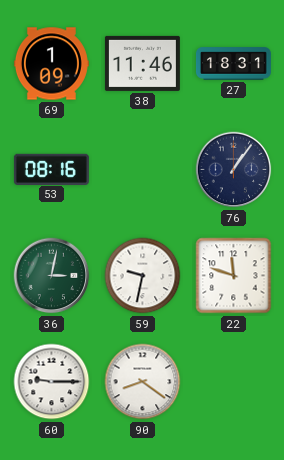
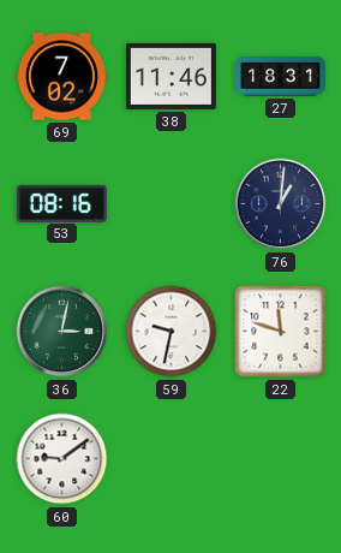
69: 1:09 -> 7:02 (61, 77)
76: 1:06 -> 1:01 (281, 204)
60: 9:15 -> 9:09 (62, 459)
90: 8:21 -> none (143, 382)
